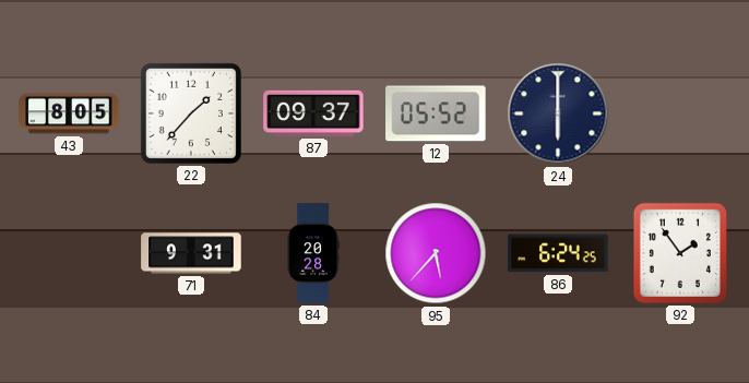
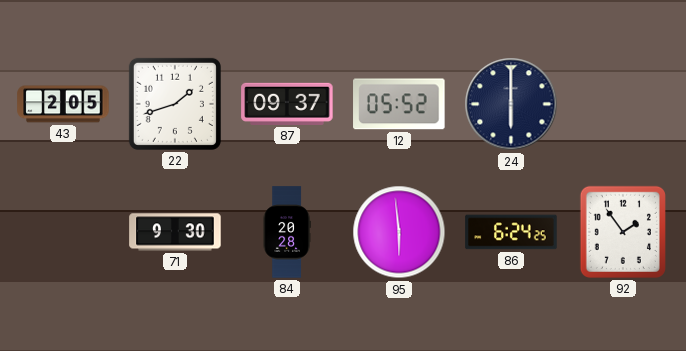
43: 8:05 -> 2:05 (63, 104)
22: 1:37 -> 1:42 (175, 104)
71: 9:31 -> 9:30 (175, 232)
95: 5:37 -> 5:59 (399, 232)
